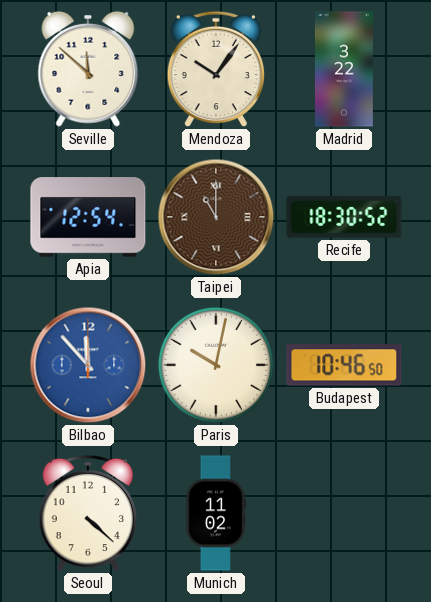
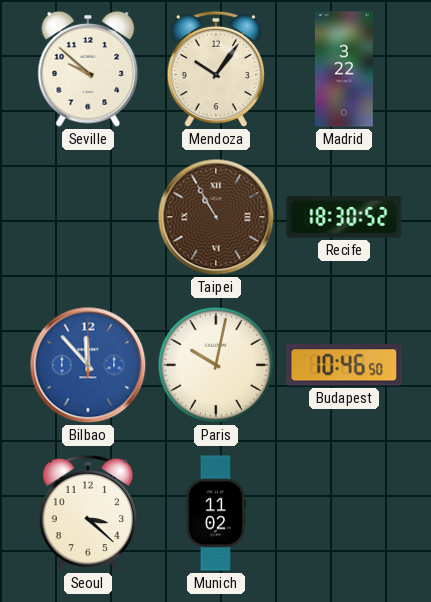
Seville: 11:52 -> 9:52 (88, 69)
Apia: 12:54 -> none (88, 217)
Taipei: 11:00 -> 10:55 (216, 217)
Seoul: 4:22 -> 3:22 (88, 513)
